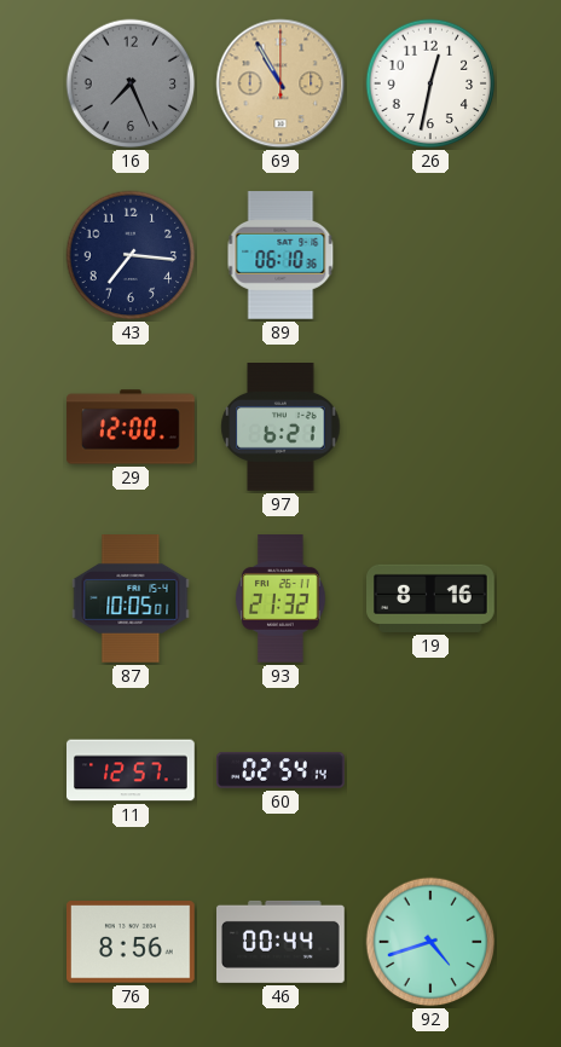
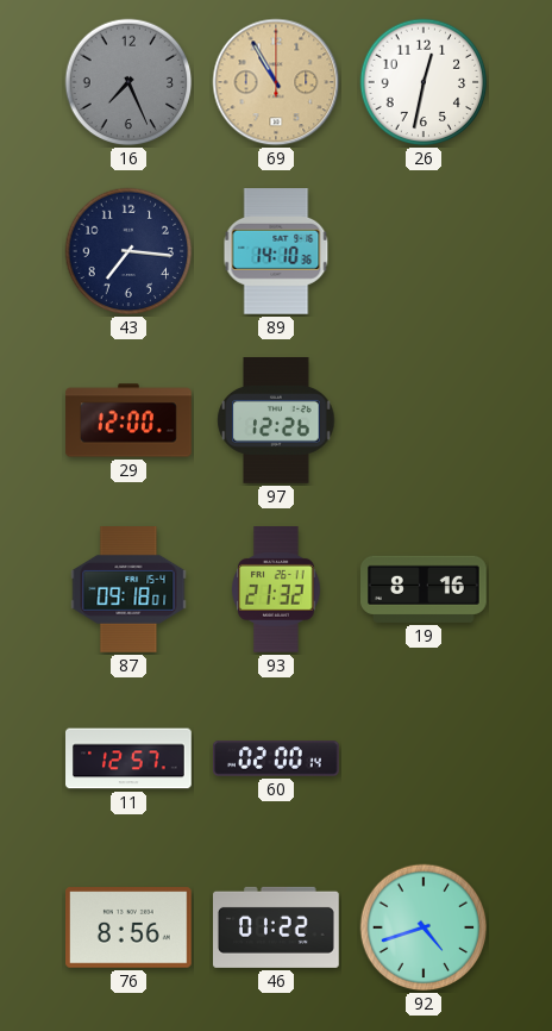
89: 06:10 -> 14:10 (276, 252)
97: 6:21 -> 12:26 (276, 421)
87: 10:05 -> 09:18 (128, 591)
60: 02:54 -> 02:00 (277, 758)
46: 00:44 -> 01:22 (277, 927)
